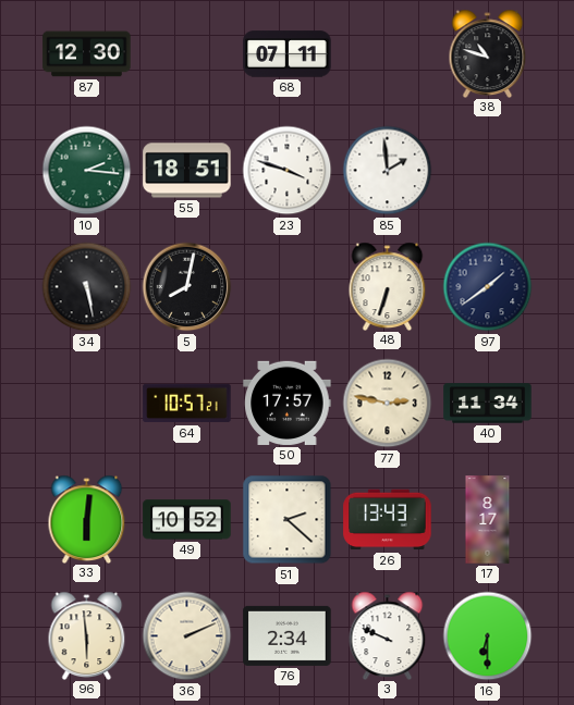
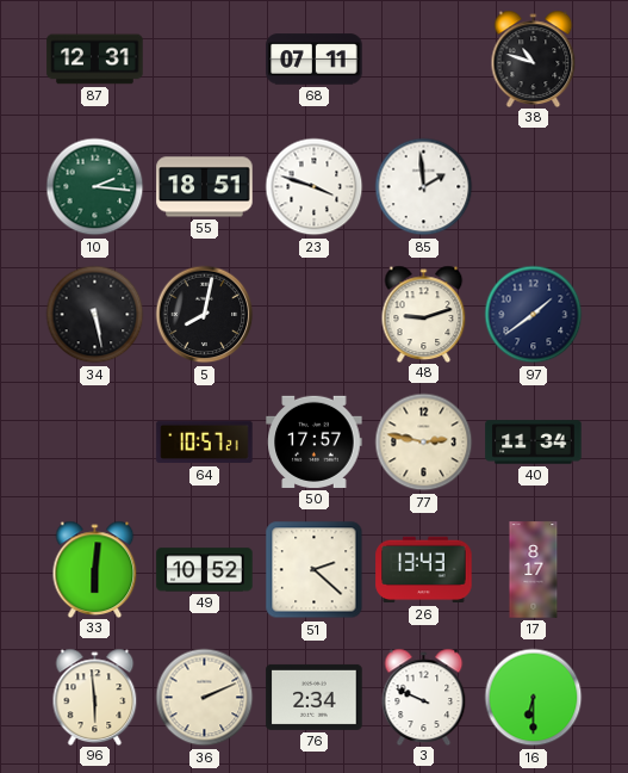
87: 12:30 -> 12:31 (95, 60)
48: 6:33 -> 9:12 (424, 314)
